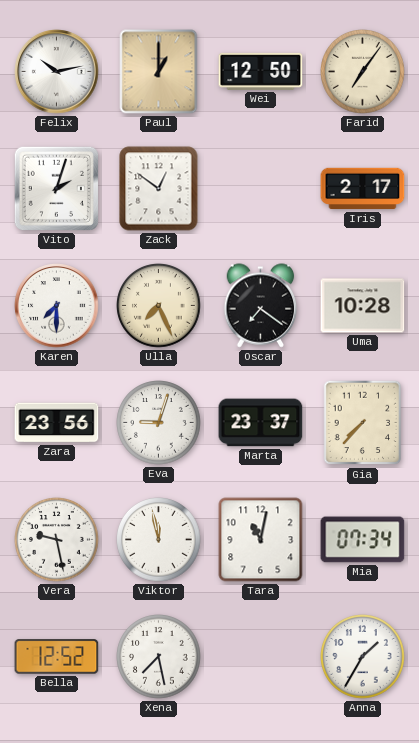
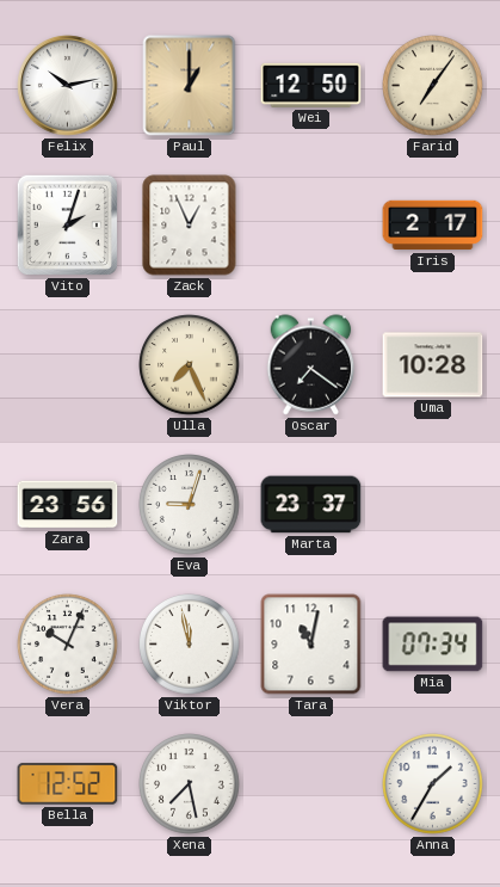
Zack: 12:51 -> 12:56 (190, 226)
Karen: 7:30 -> none (57, 306)
Gia: 7:37 -> none (363, 423)
Vera: 9:28 -> 10:04 (68, 645)
